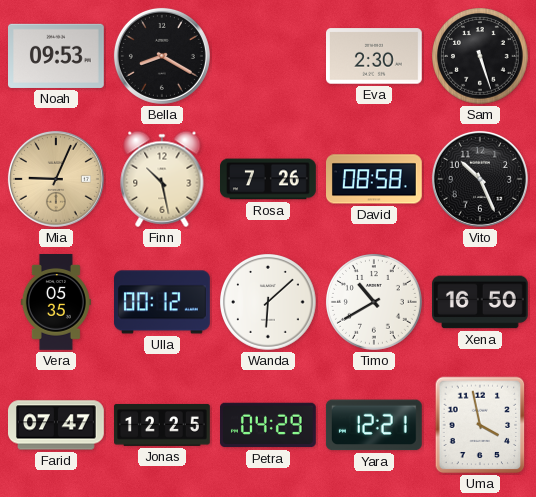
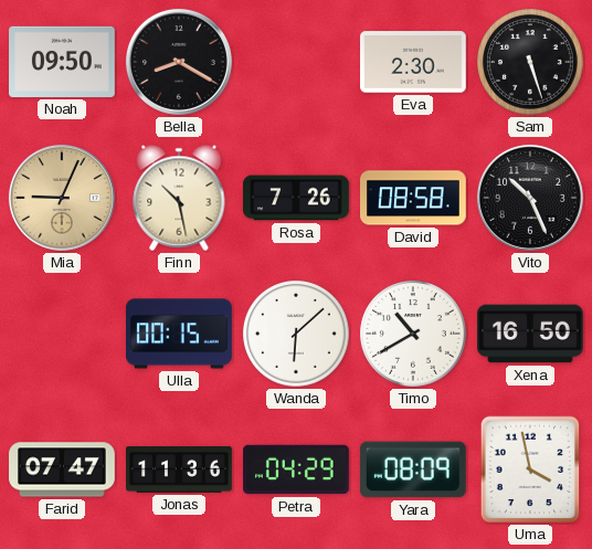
Noah: 09:53 -> 09:50 (63, 62)
Vera: 05:35 -> none (56, 303)
Ulla: 00:12 -> 00:15 (180, 334)
Jonas: 12:25 -> 11:36 (180, 469)
Yara: 12:21 -> 08:09 (413, 469)
